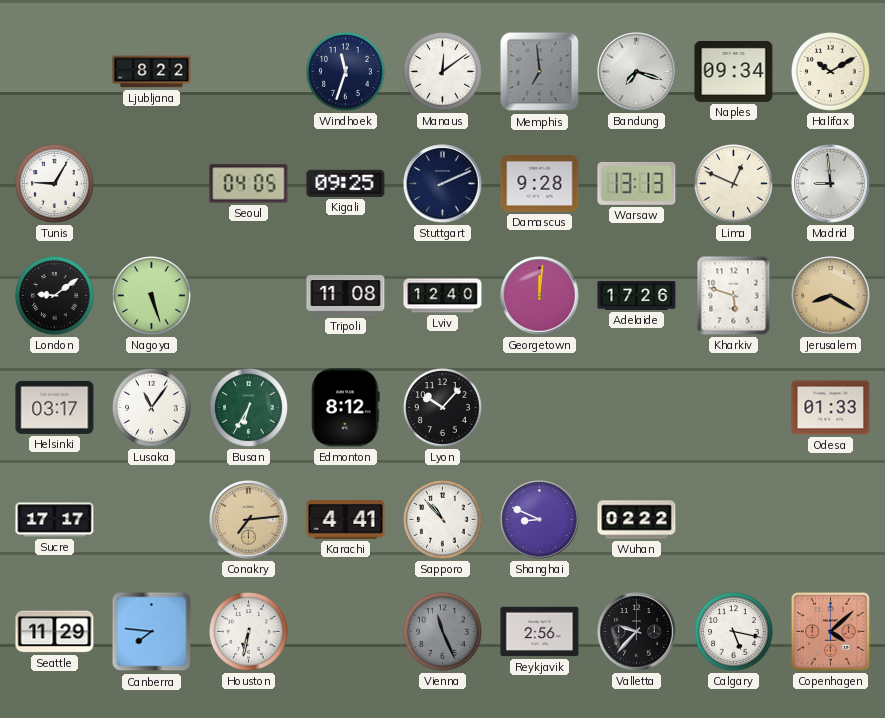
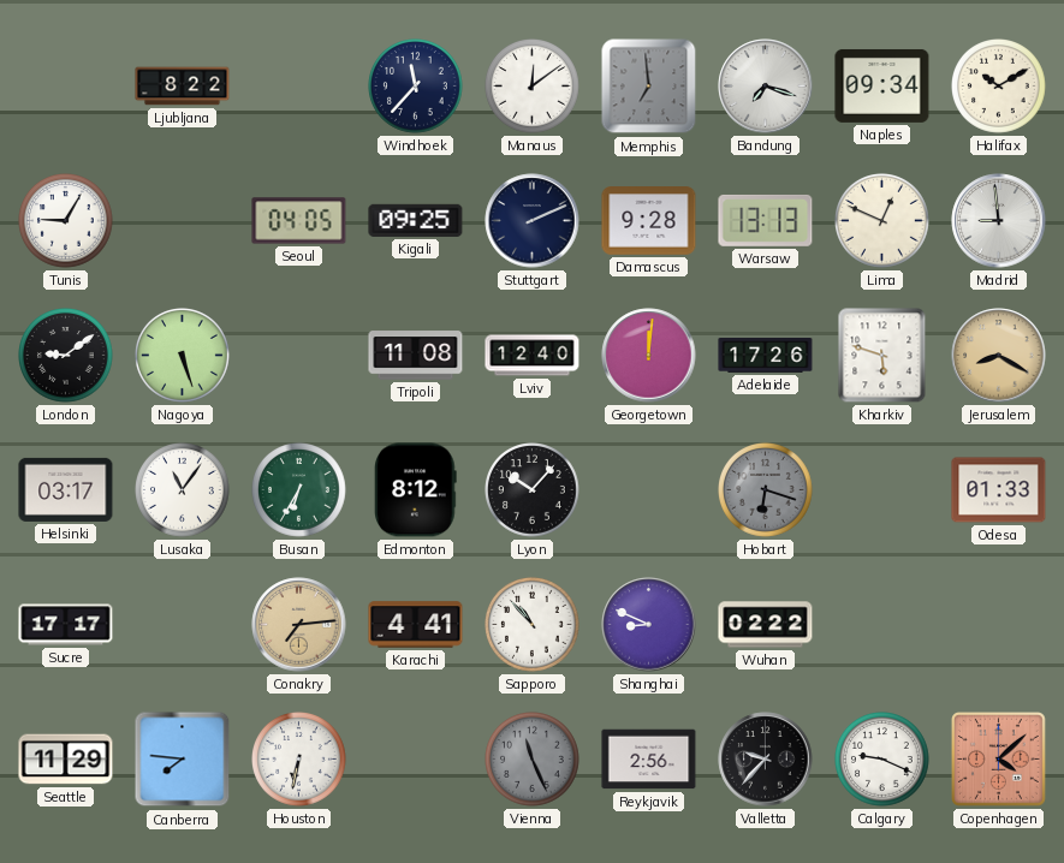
Windhoek: 11:33 -> 11:37 (416, 87)
Hobart: none -> 6:18 (766, 490)
Calgary: 5:17 -> 9:19 (882, 760)
